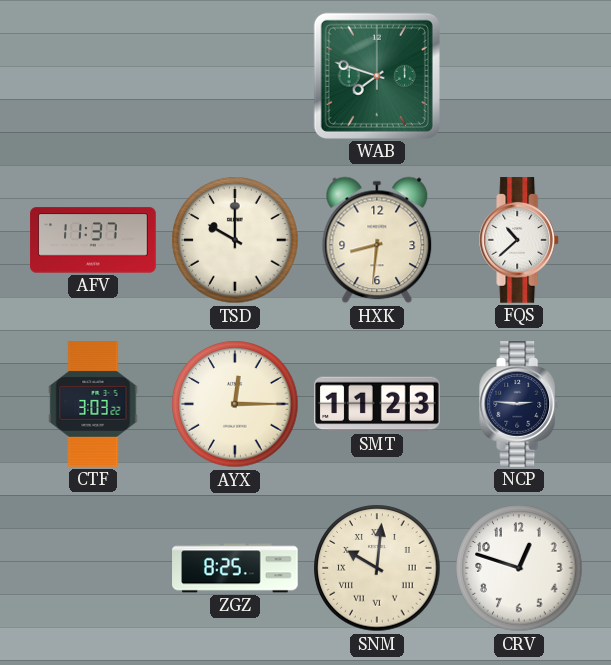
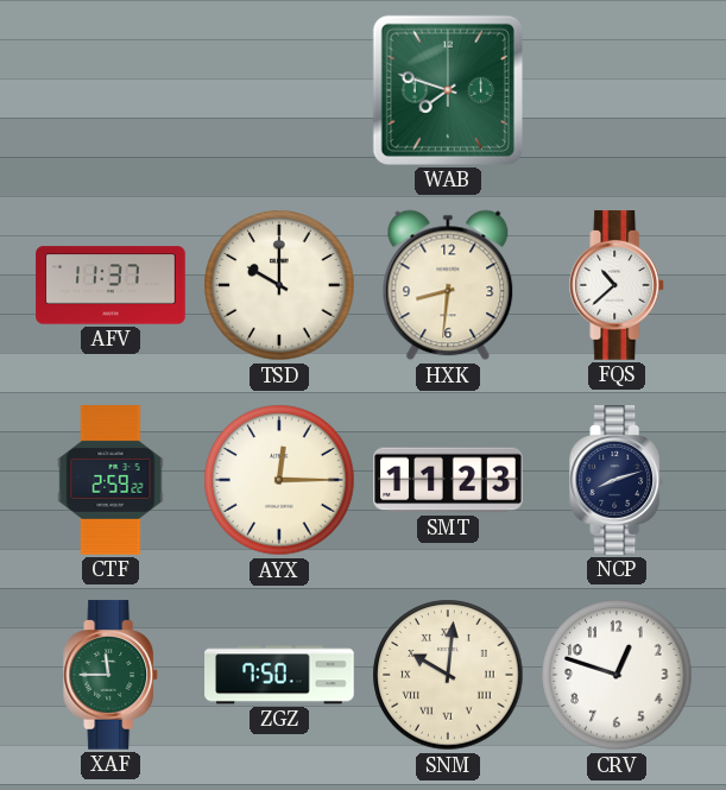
CTF: 3:03 -> 2:59 (111, 480)
NCP: 2:46 -> 8:12 (618, 480)
XAF: none -> 11:45 (112, 675)
ZGZ: 8:25 -> 7:50 (279, 675)
